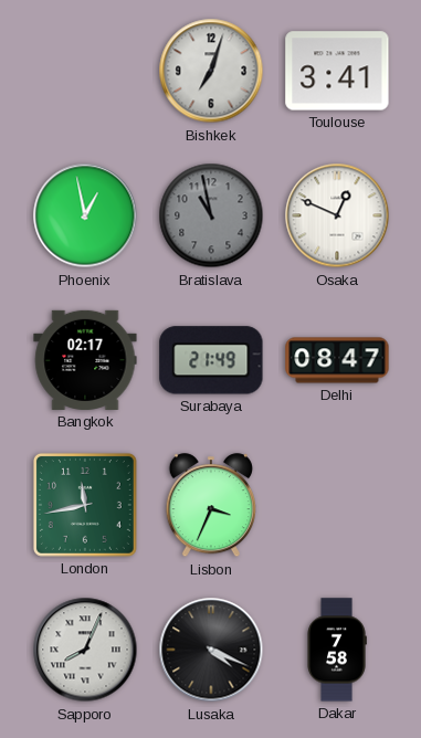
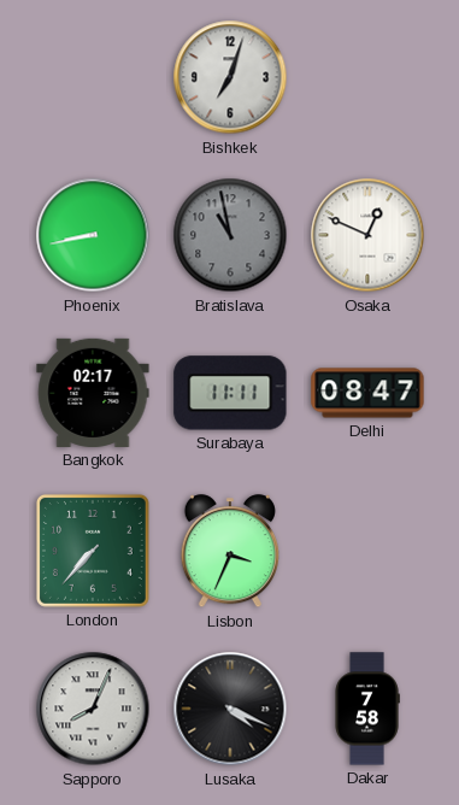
Toulouse: 3:41 -> none (337, 71)
Phoenix: 12:58 -> 8:43 (93, 235)
Surabaya: 21:49 -> 11:11 (230, 393)
London: 11:43 -> 7:37 (93, 551)
